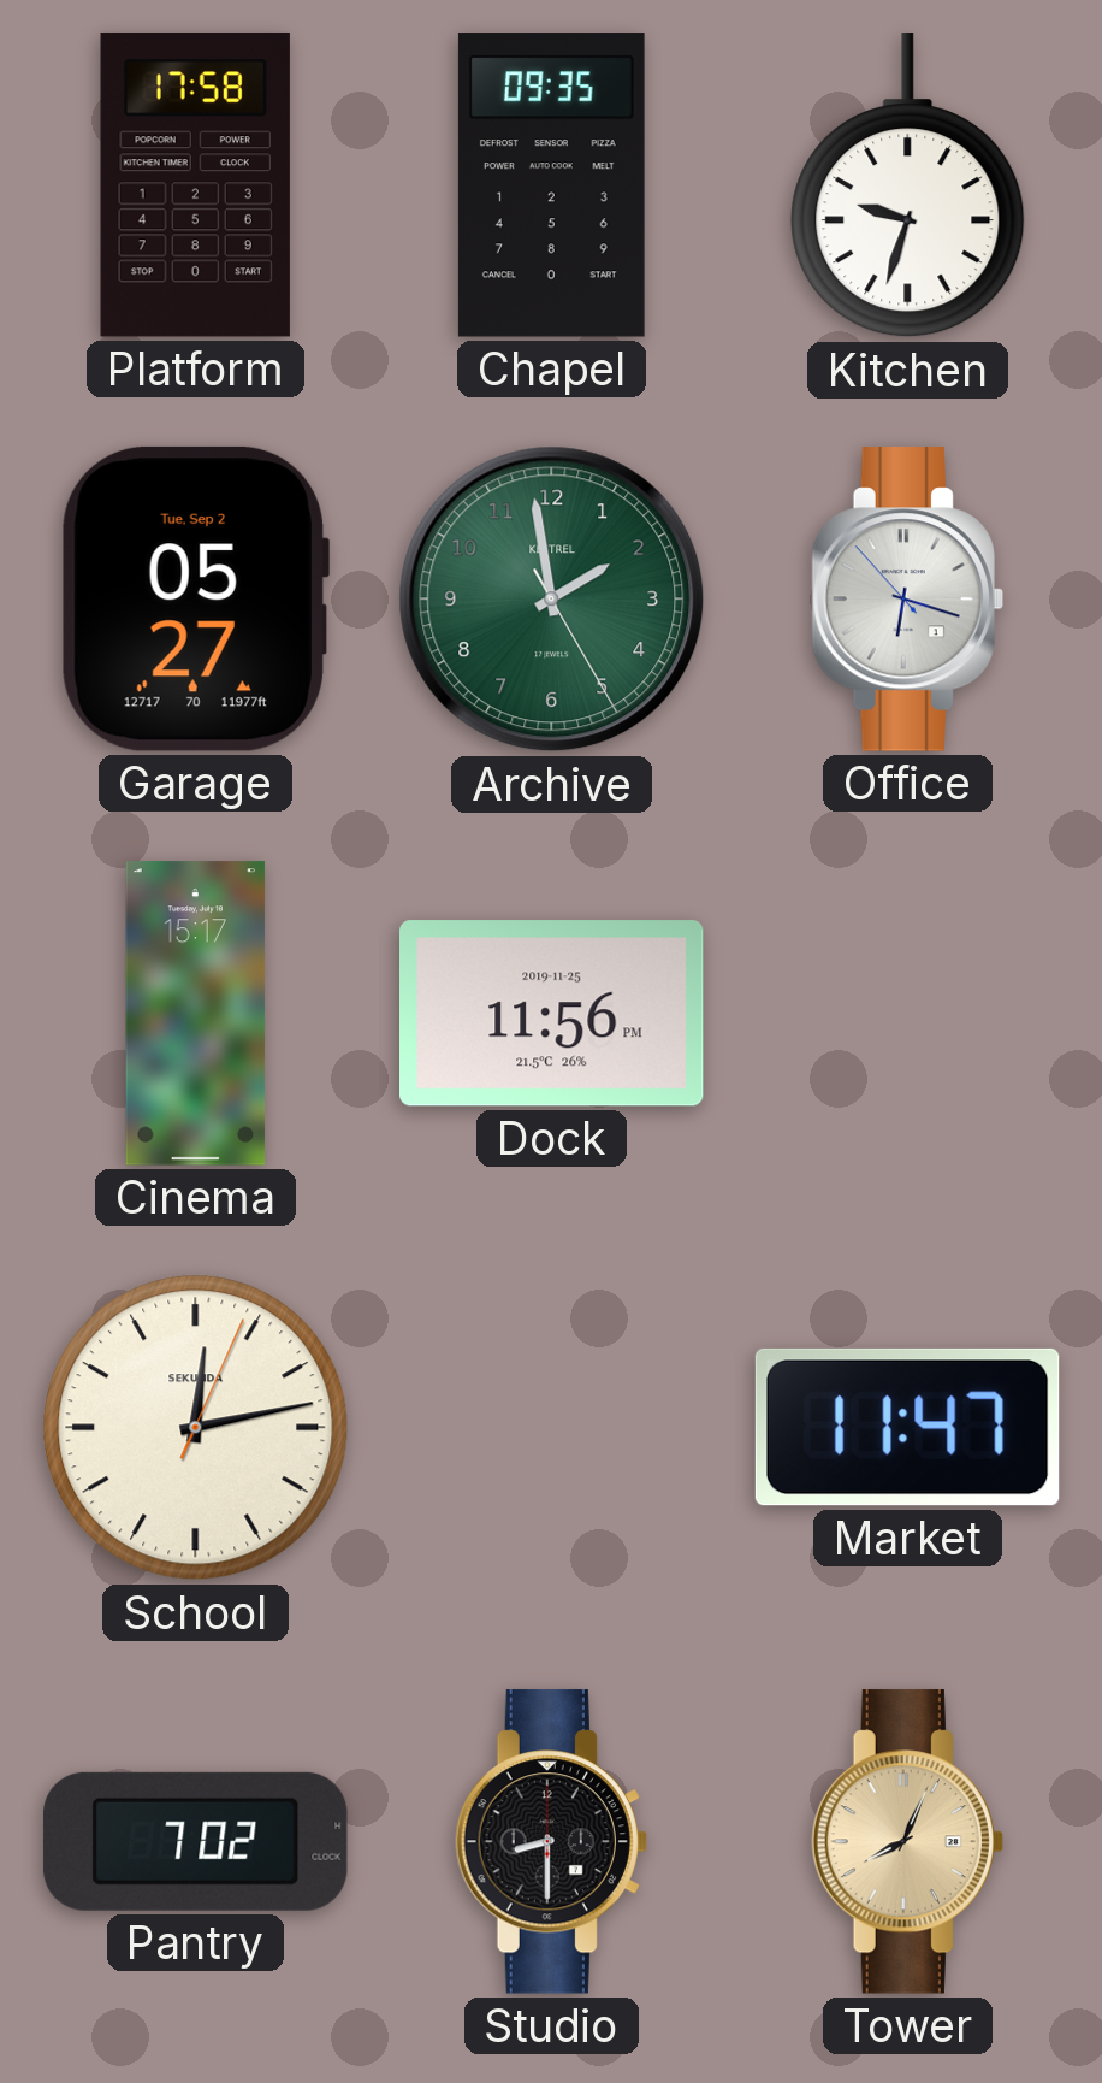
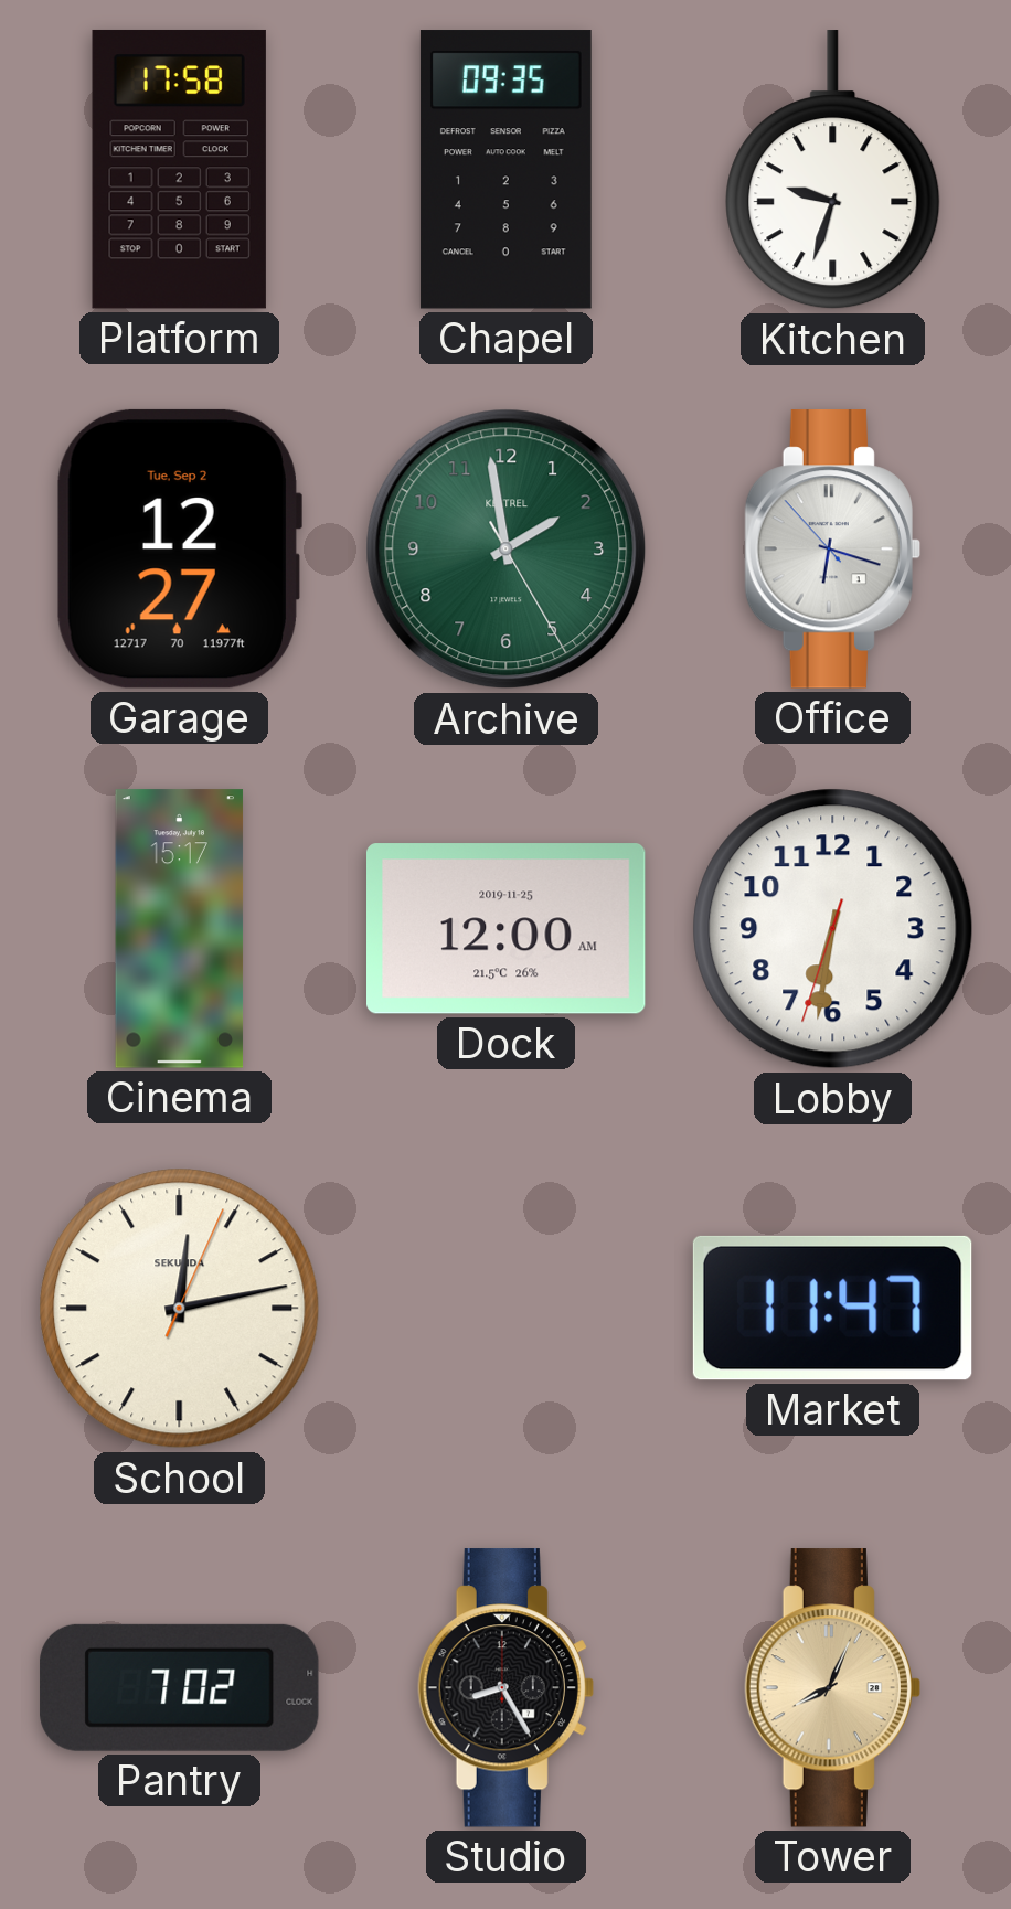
Garage: 05:27 -> 12:27 (179, 548)
Dock: 11:56 -> 12:00 (505, 929)
Lobby: none -> 6:31 (833, 929)
Studio: 8:30 -> 8:25 (505, 1688)
